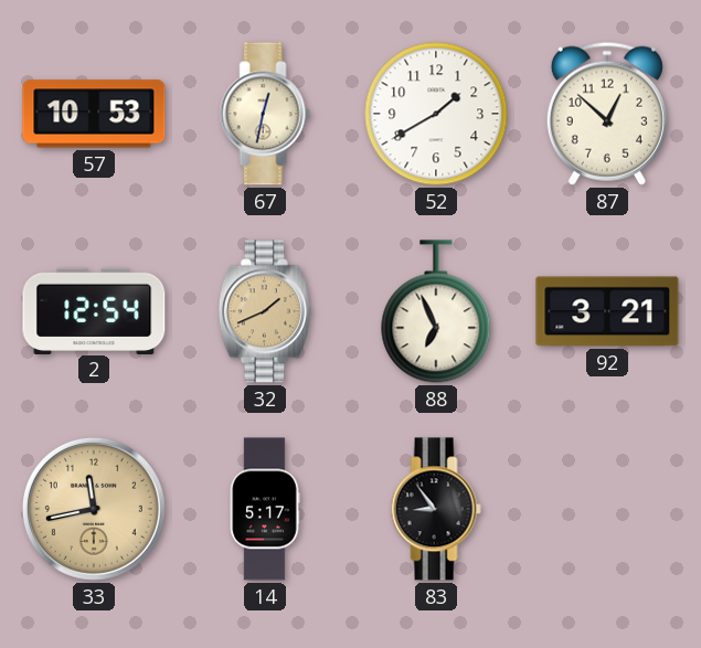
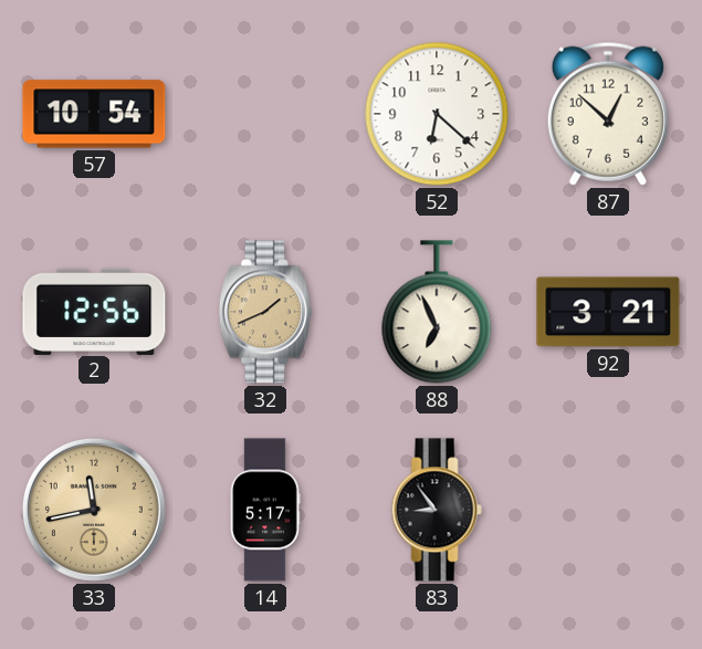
57: 10:53 -> 10:54 (94, 114)
67: 12:32 -> none (265, 114)
52: 1:40 -> 6:22 (437, 114)
2: 12:54 -> 12:56 (94, 311)
